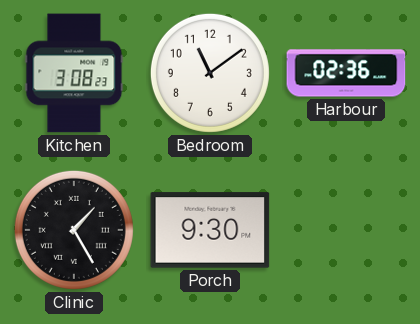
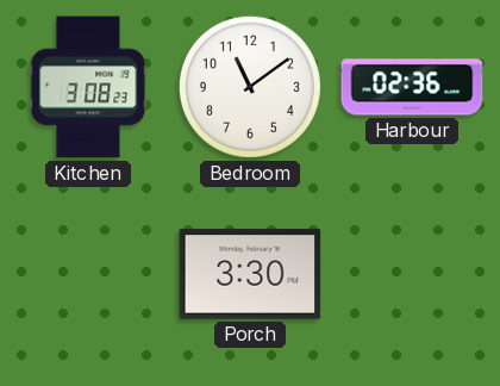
Clinic: 1:25 -> none (74, 230)
Porch: 9:30 -> 3:30 (250, 274)
